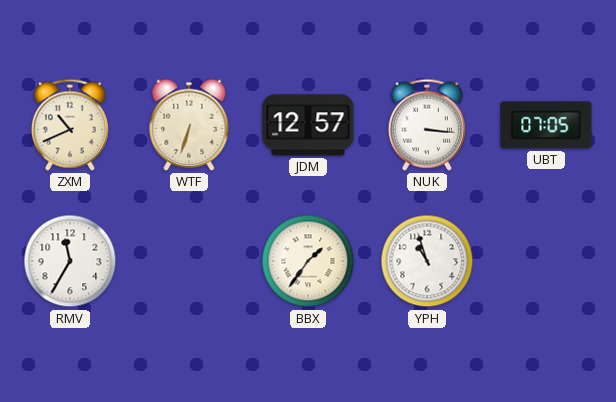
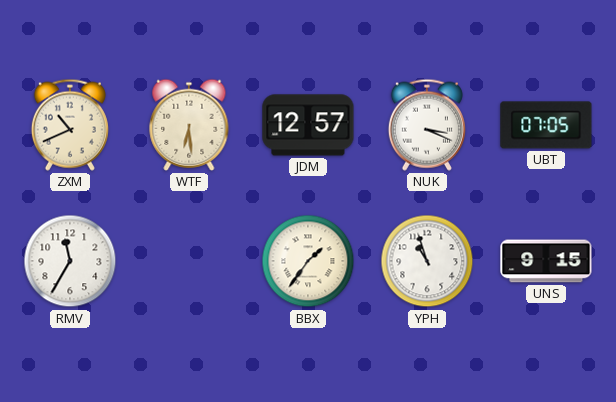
WTF: 6:33 -> 6:29 (189, 125)
NUK: 3:16 -> 3:19 (427, 125)
UNS: none -> 9:15 (546, 261)
